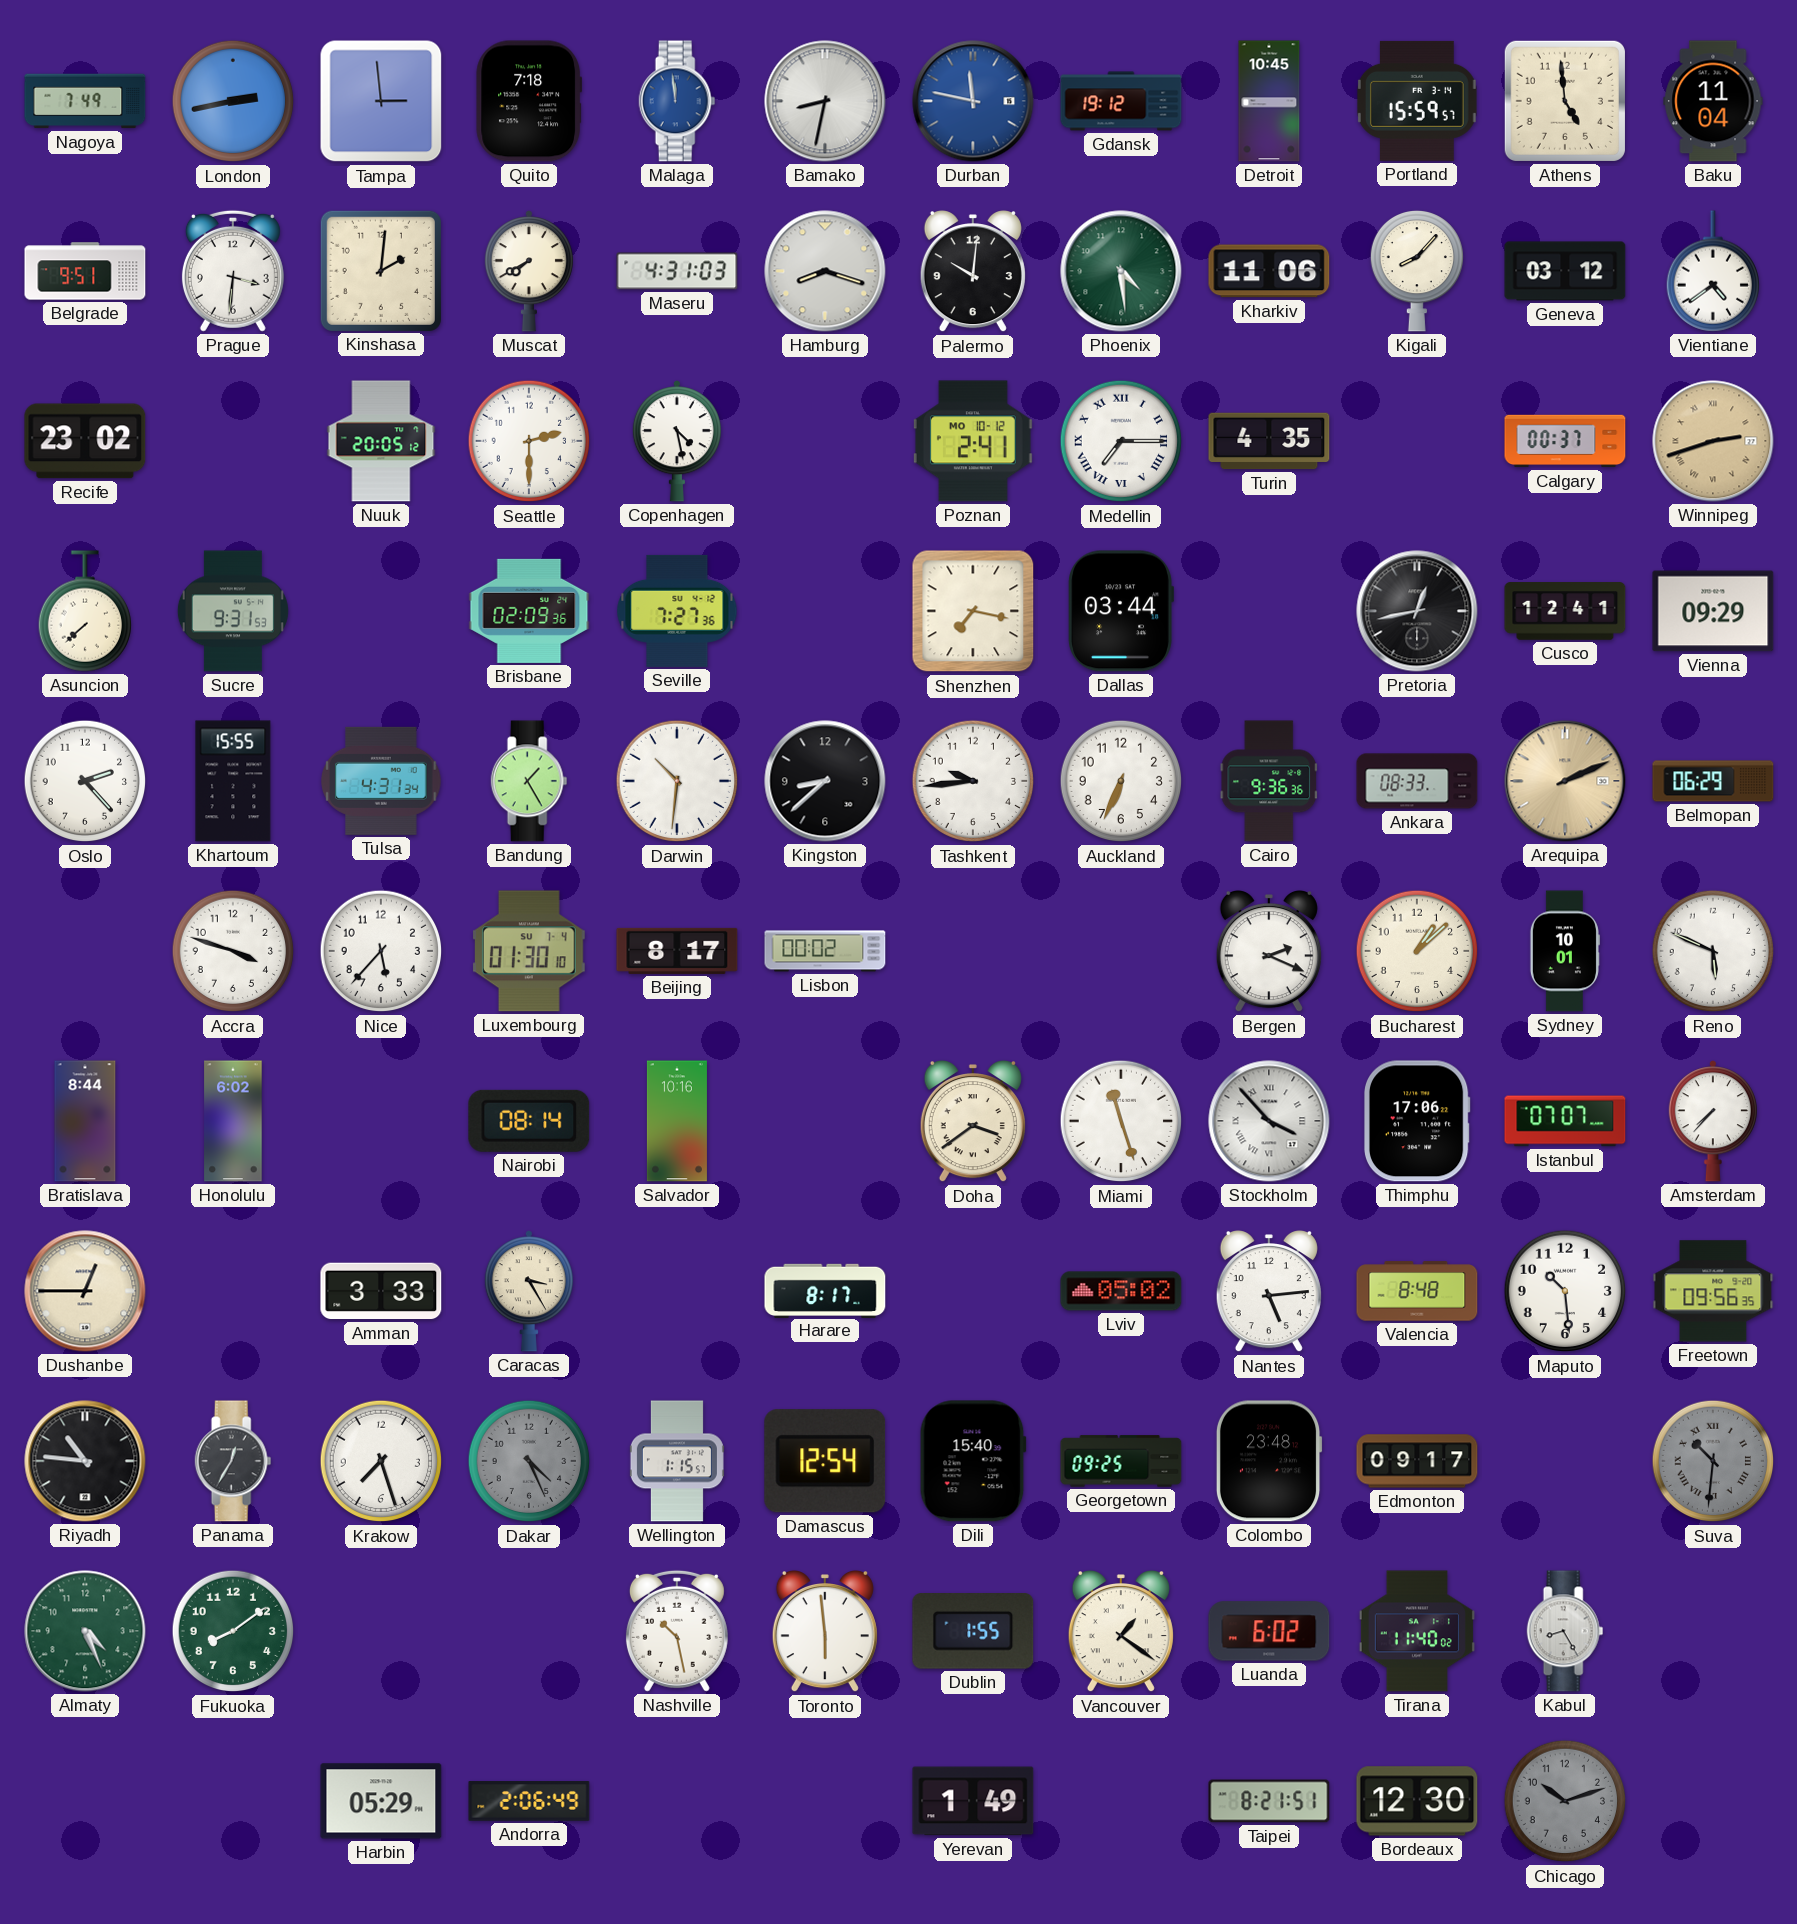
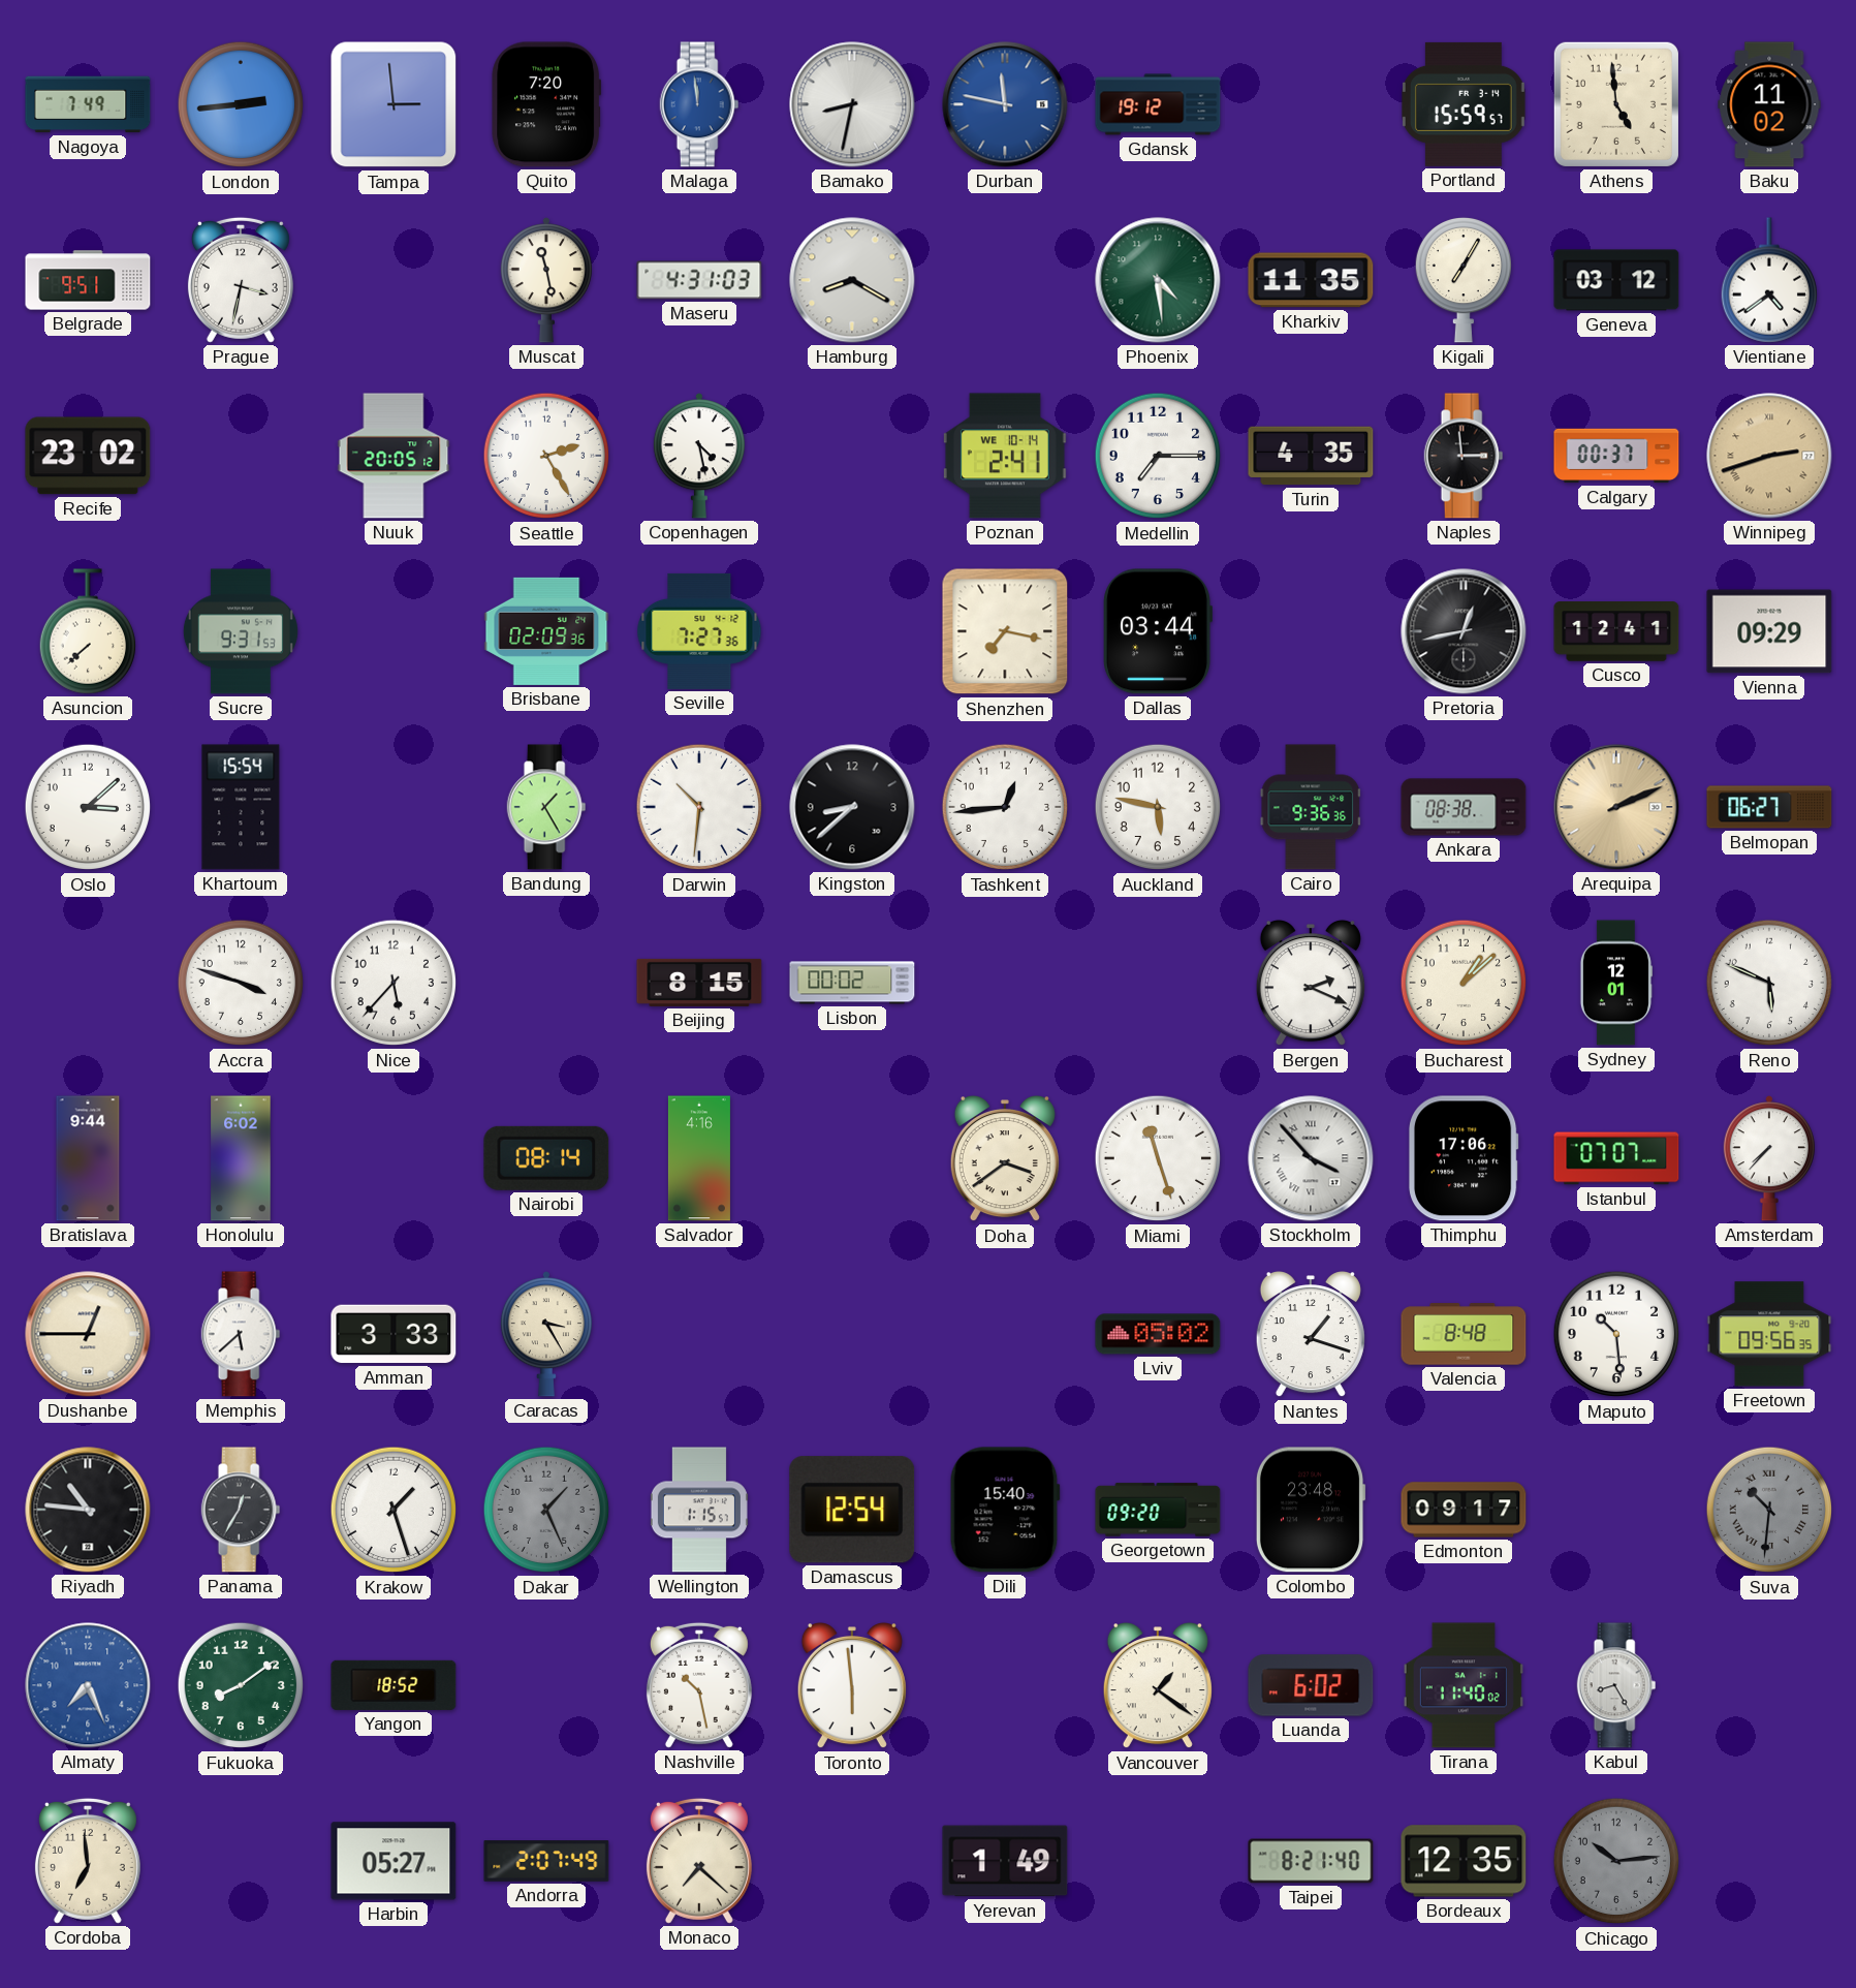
London: 2:43 -> 2:44 (241, 104)
Quito: 7:18 -> 7:20 (546, 104)
Detroit: 10:45 -> none (1269, 101)
Baku: 11:04 -> 11:02 (1769, 104)
Prague: 3:31 -> 3:32 (241, 280)
Kinshasa: 2:01 -> none (381, 271)
Muscat: 7:40 -> 11:28 (546, 280)
Hamburg: 8:18 -> 8:20 (852, 280)
Palermo: 10:01 -> none (973, 272)
Kharkiv: 11:06 -> 11:35 (1311, 280)
Kigali: 8:07 -> 7:05 (1462, 280)
Seattle: 2:30 -> 2:25 (546, 456)
Poznan date: MO 10-12 -> WE 10-14 (1005, 456)
Medellin numerals: Roman -> Arabic (1158, 456)
Naples: none -> 2:59 (1464, 456)
Oslo: 2:23 -> 3:08 (88, 807)
Khartoum: 15:55 -> 15:54 (241, 807)
Tulsa: 4:31 -> none (381, 781)
Tashkent: 9:44 -> 12:44 (1005, 807)
Auckland: 6:34 -> 5:47 (1158, 807)
Ankara: 08:33 -> 08:38 (1464, 807)
Belmopan: 06:29 -> 06:27 (1769, 807)
Luxembourg: 01:30 -> none (529, 951)
Beijing: 8:17 -> 8:15 (699, 983)
Sydney: 10:01 -> 12:01 (1615, 983)
Bratislava: 8:44 -> 9:44 (88, 1158)
Salvador: 10:16 -> 4:16 (699, 1158)
Memphis: none -> 5:38 (241, 1334)
Harare: 8:17 -> none (825, 1290)
Nantes: 5:14 -> 1:18 (1311, 1335)
Krakow: 7:27 -> 1:27 (394, 1510)
Dakar: 4:26 -> 1:26 (546, 1510)
Georgetown: 09:25 -> 09:20 (1158, 1510)
Almaty: 4:26 -> 7:26 (88, 1685)
Almaty dial: green -> blue (88, 1685)
Yangon: none -> 18:52 (394, 1685)
Dublin: 1:55 -> none (973, 1632)
Cordoba: none -> 6:59 (88, 1861)
Harbin: 05:29 -> 05:27 (394, 1861)
Andorra: 2:06 -> 2:07 (546, 1861)
Monaco: none -> 7:22 (699, 1861)
Taipei: 8:21:51 -> 8:21:40 (1311, 1861)
Bordeaux: 12:30 -> 12:35 (1464, 1861)
Chicago: 10:12 -> 10:14 (1616, 1861)
